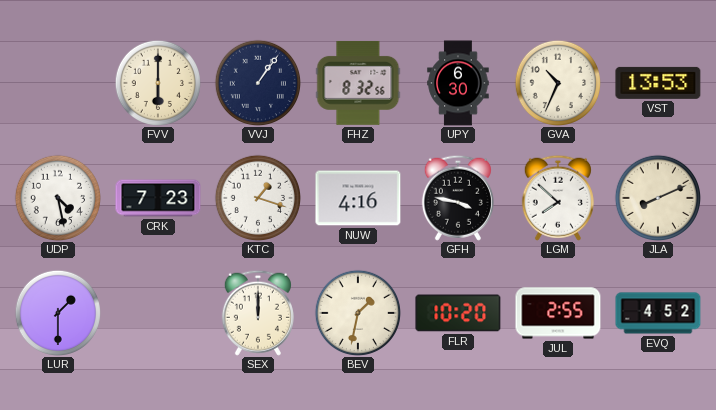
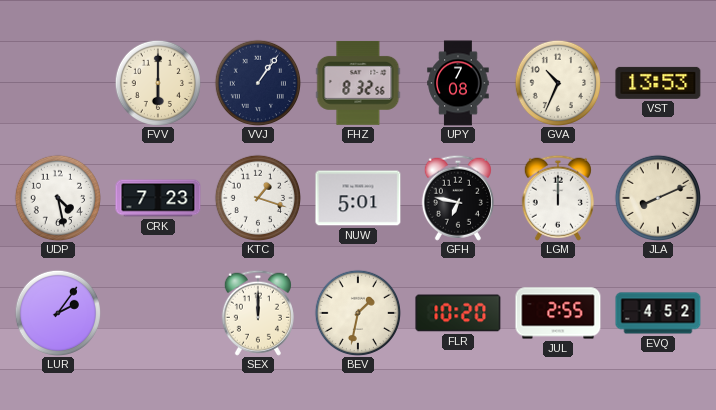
UPY: 6:30 -> 7:08 (458, 83)
NUW: 4:16 -> 5:01 (358, 198)
GFH: 3:47 -> 6:47 (458, 198)
LGM: 7:52 -> 12:00 (558, 198)
LUR: 1:30 -> 2:06 (57, 312)
